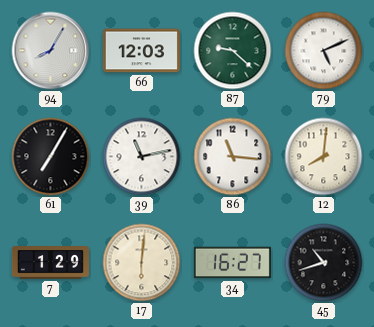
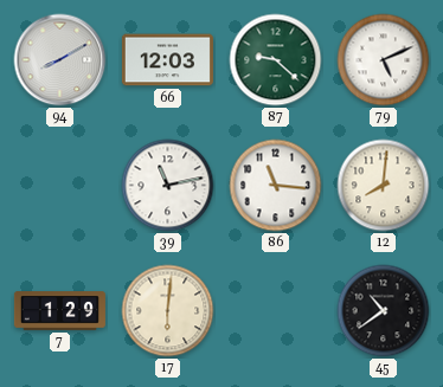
94: 8:05 -> 8:10 (60, 60)
61: 7:05 -> none (51, 157)
34: 16:27 -> none (232, 263)
45: 10:42 -> 10:39 (384, 311)
